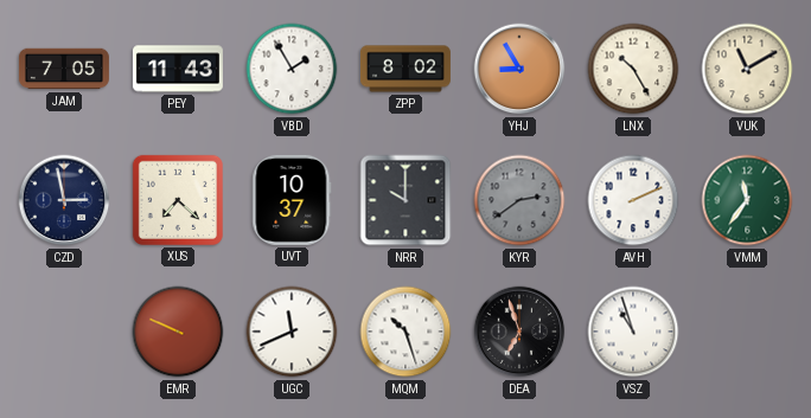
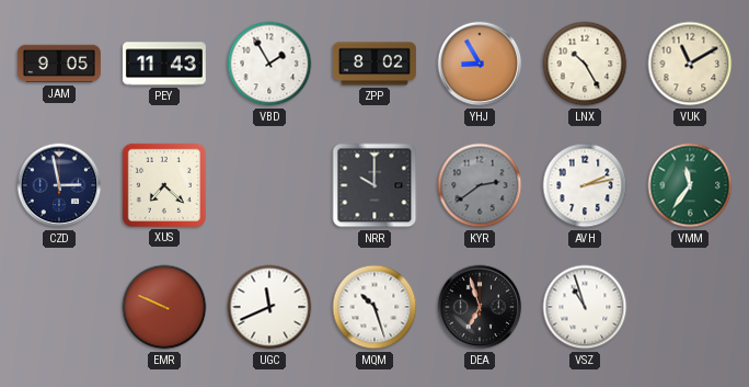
JAM: 7:05 -> 9:05 (59, 64)
UVT: 10:37 -> none (292, 200)
AVH: 2:11 -> 2:13 (585, 185)
